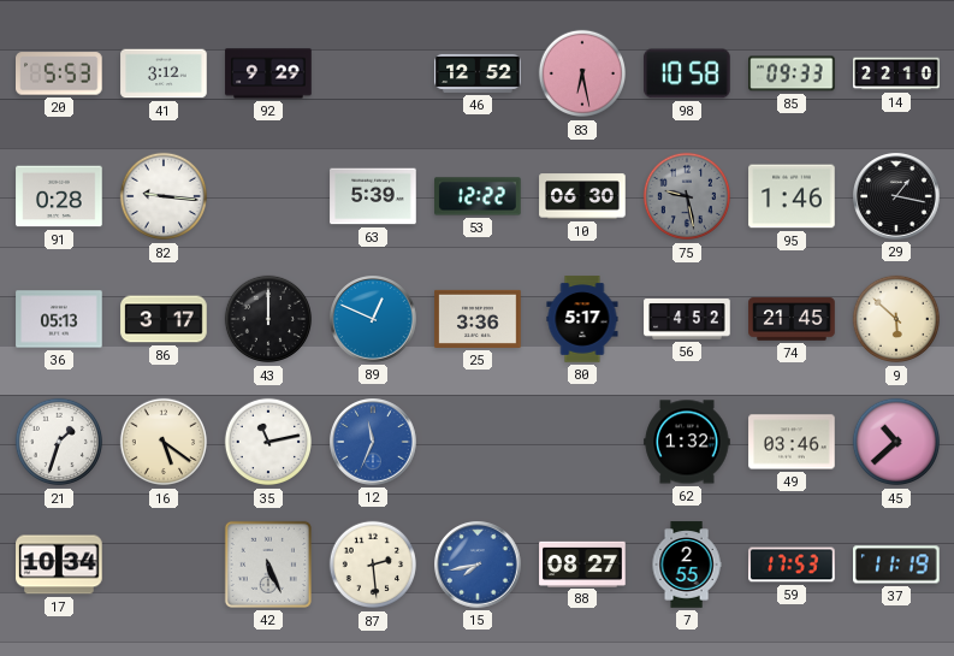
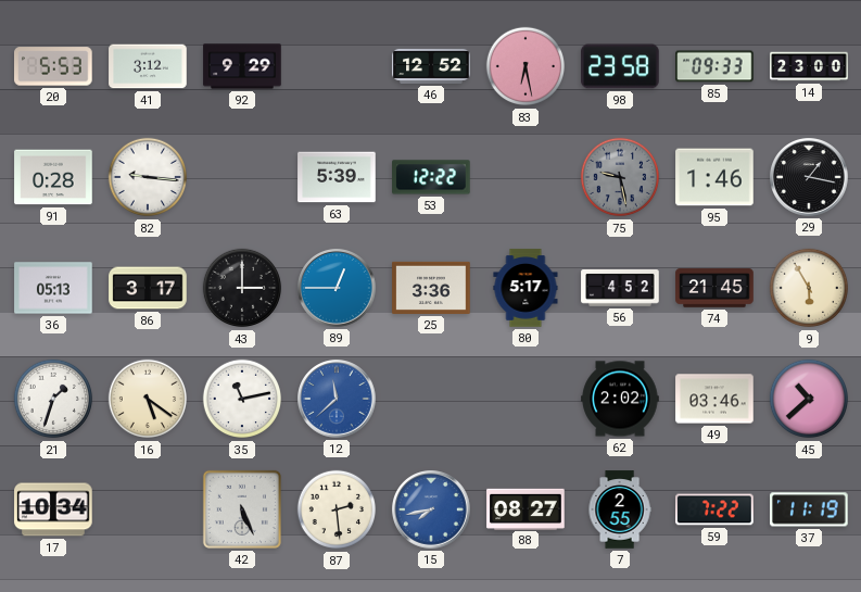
98: 10:58 -> 23:58 (620, 66)
14: 22:10 -> 23:00 (809, 66)
10: 06:30 -> none (582, 196)
43: 12:00 -> 3:00 (242, 288)
89: 12:49 -> 12:45 (337, 288)
9: 5:52 -> 5:55 (809, 288)
12: 11:34 -> 11:38 (337, 399)
62: 1:32 -> 2:02 (620, 399)
59: 17:53 -> 7:22 (714, 509)
